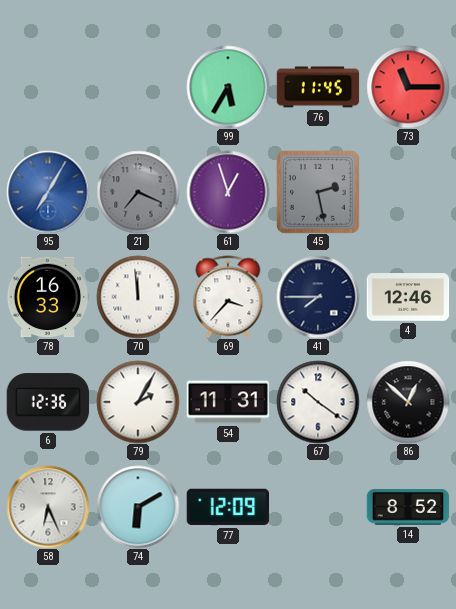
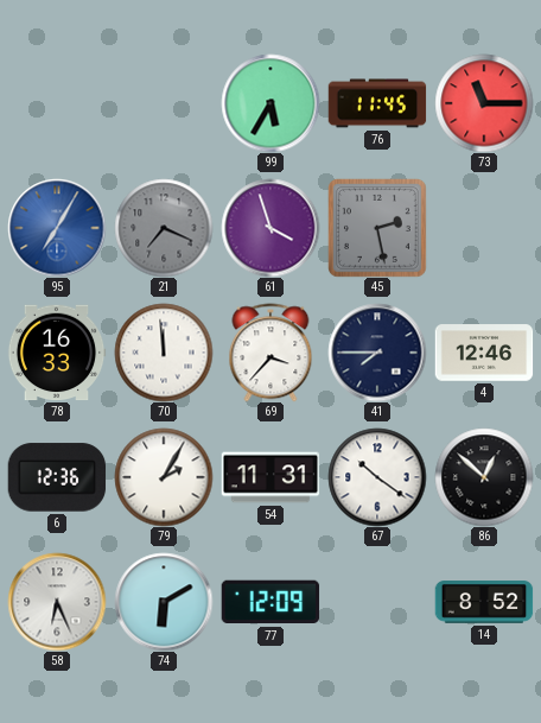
61: 12:57 -> 3:57 (270, 228)
